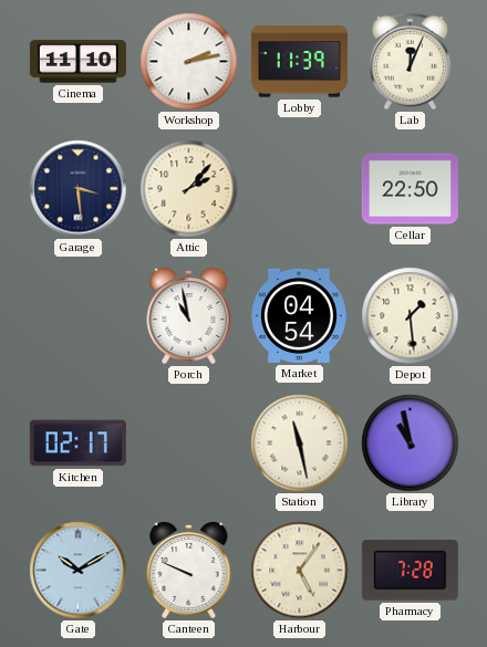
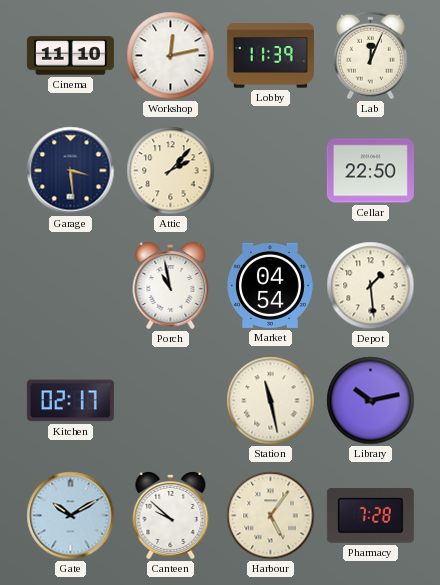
Workshop: 2:13 -> 12:13 (171, 56)
Library: 10:58 -> 10:13 (371, 401)
Canteen: 9:49 -> 9:52 (171, 515)
